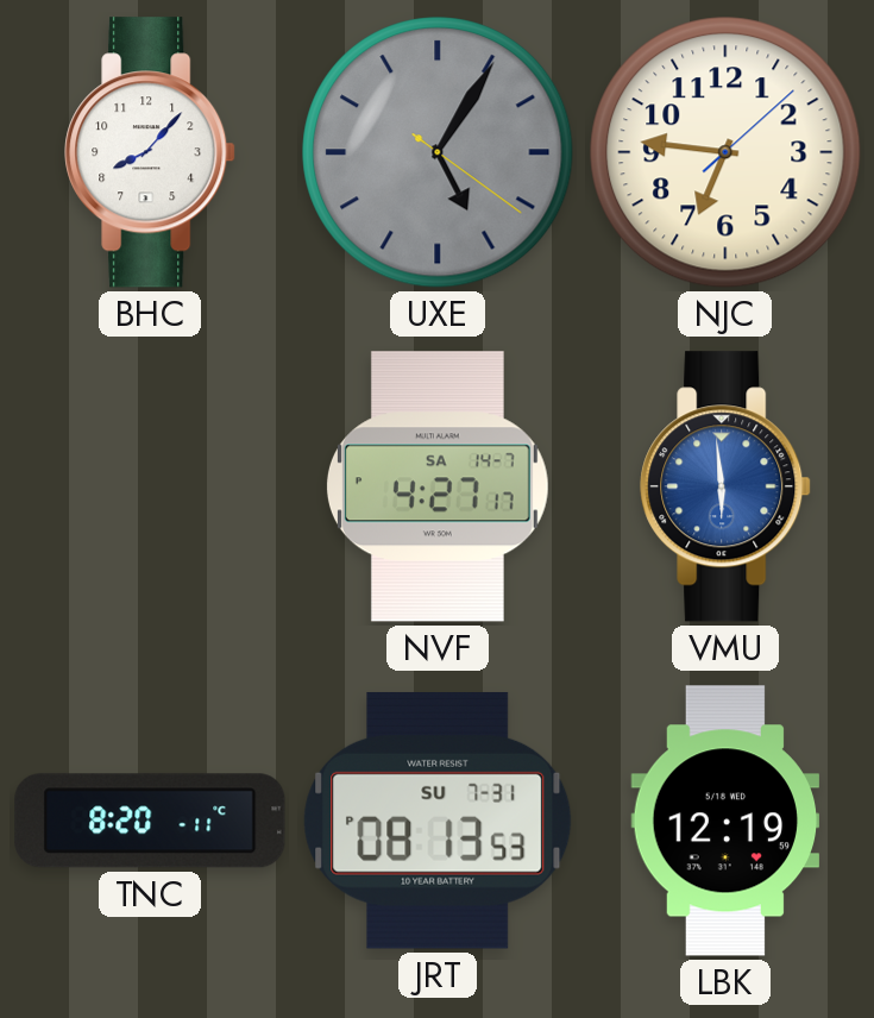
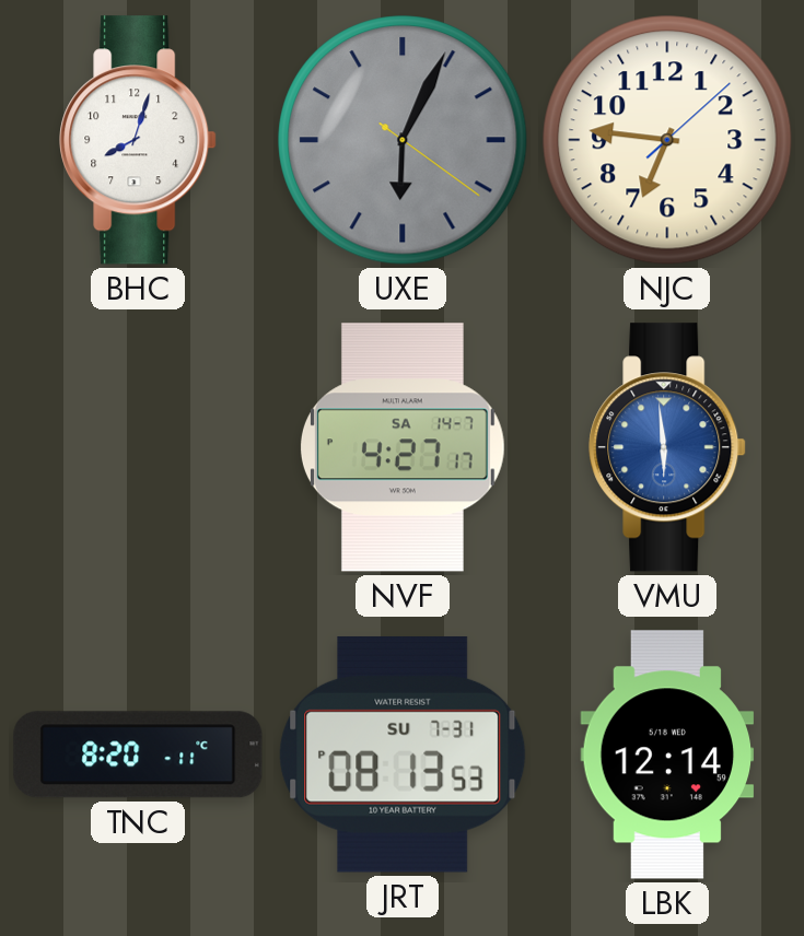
BHC: 8:07 -> 8:03 (138, 140)
UXE: 5:05 -> 6:04 (403, 140)
LBK: 12:19 -> 12:14 (667, 754)
